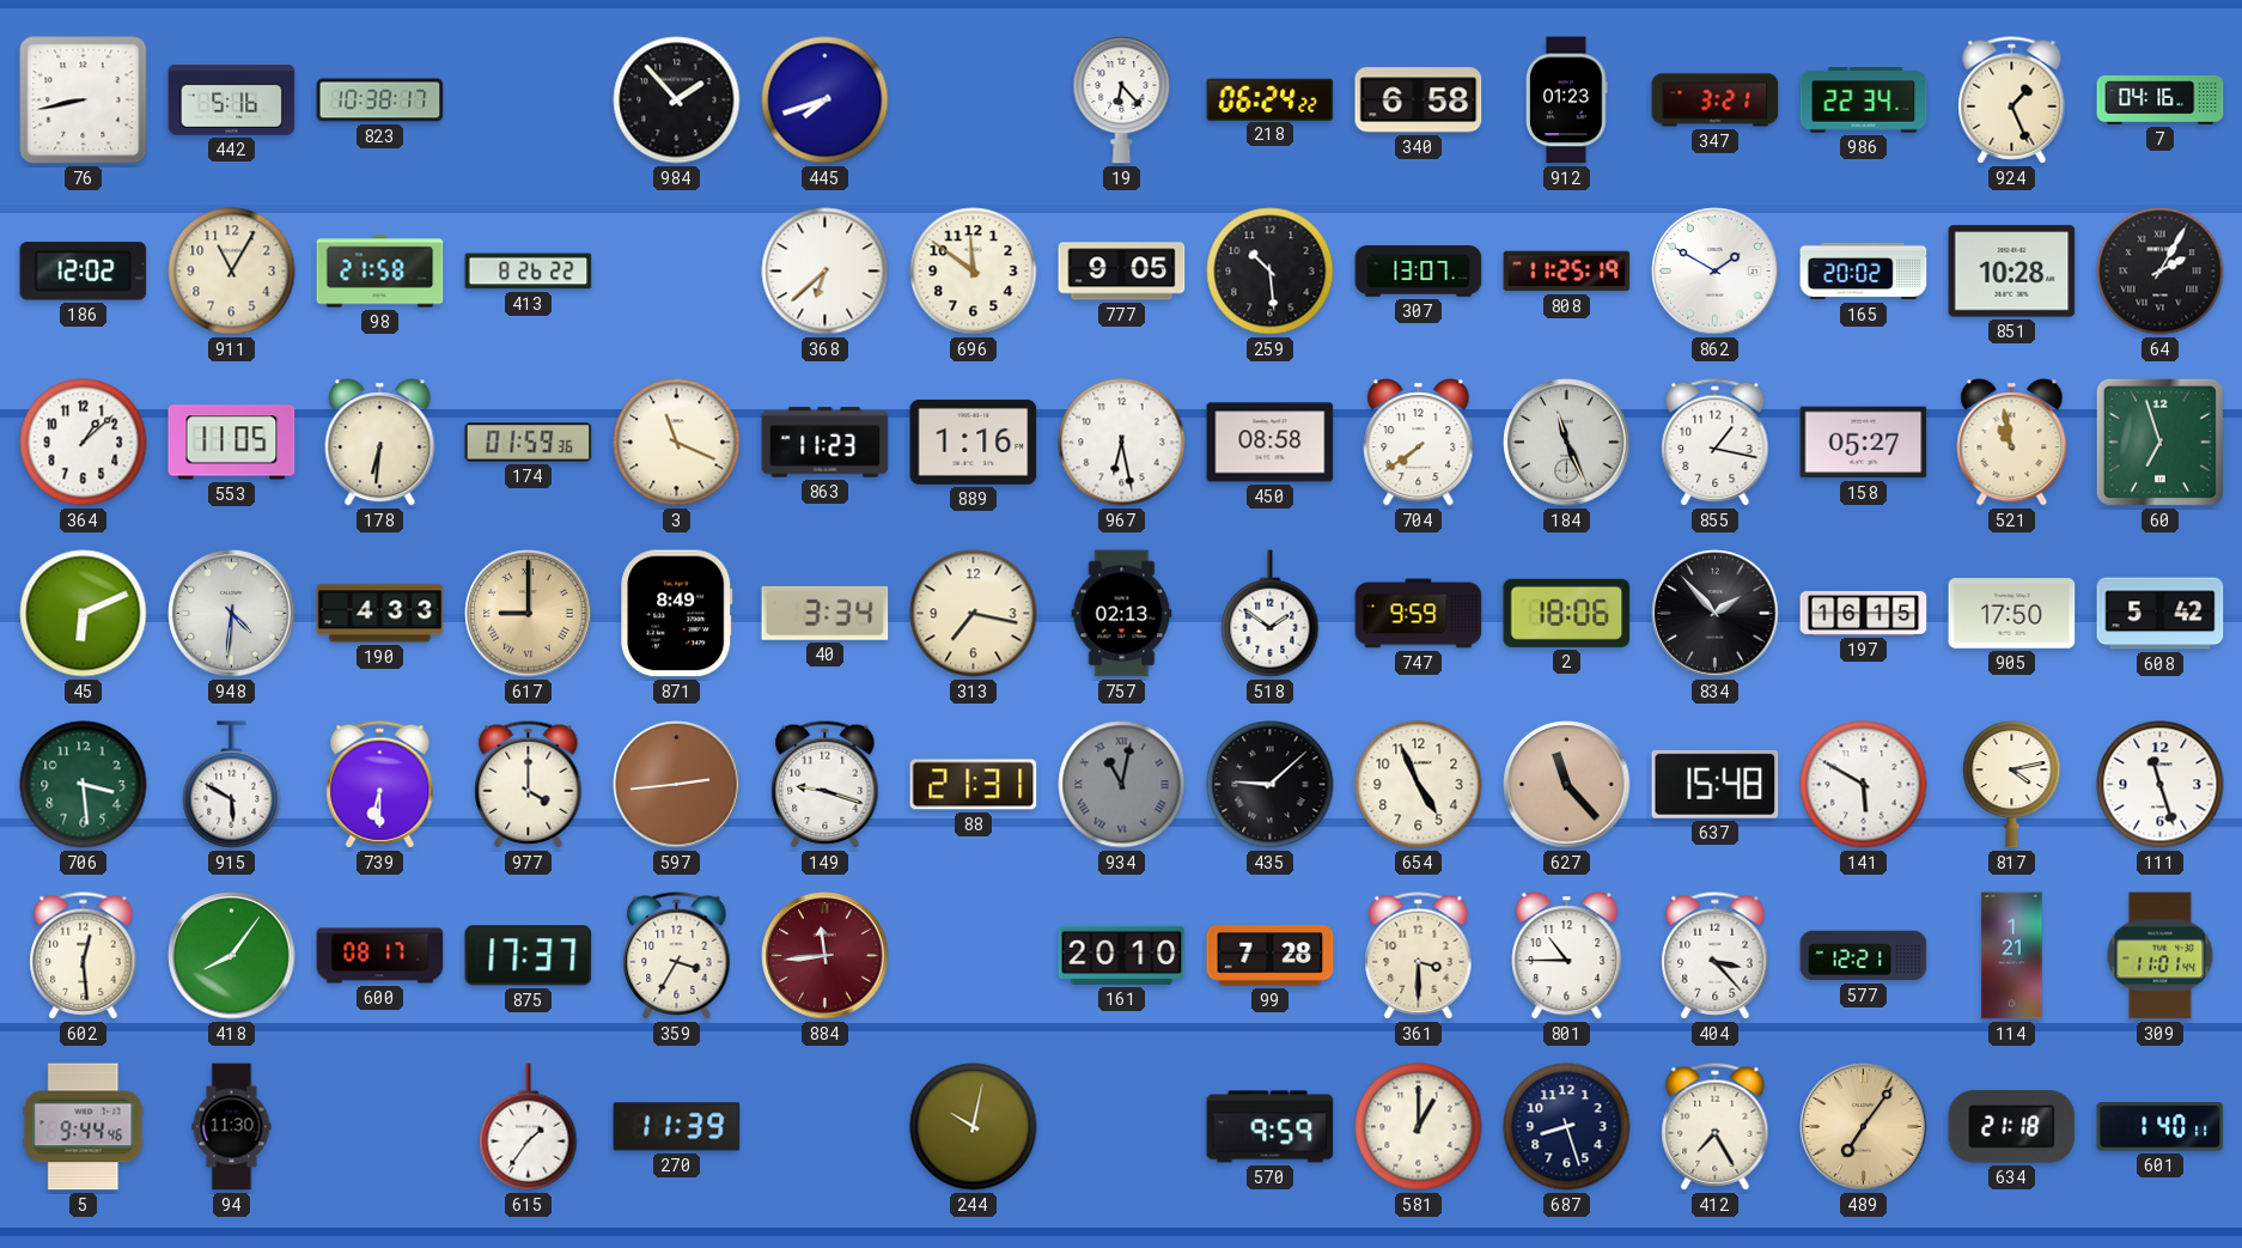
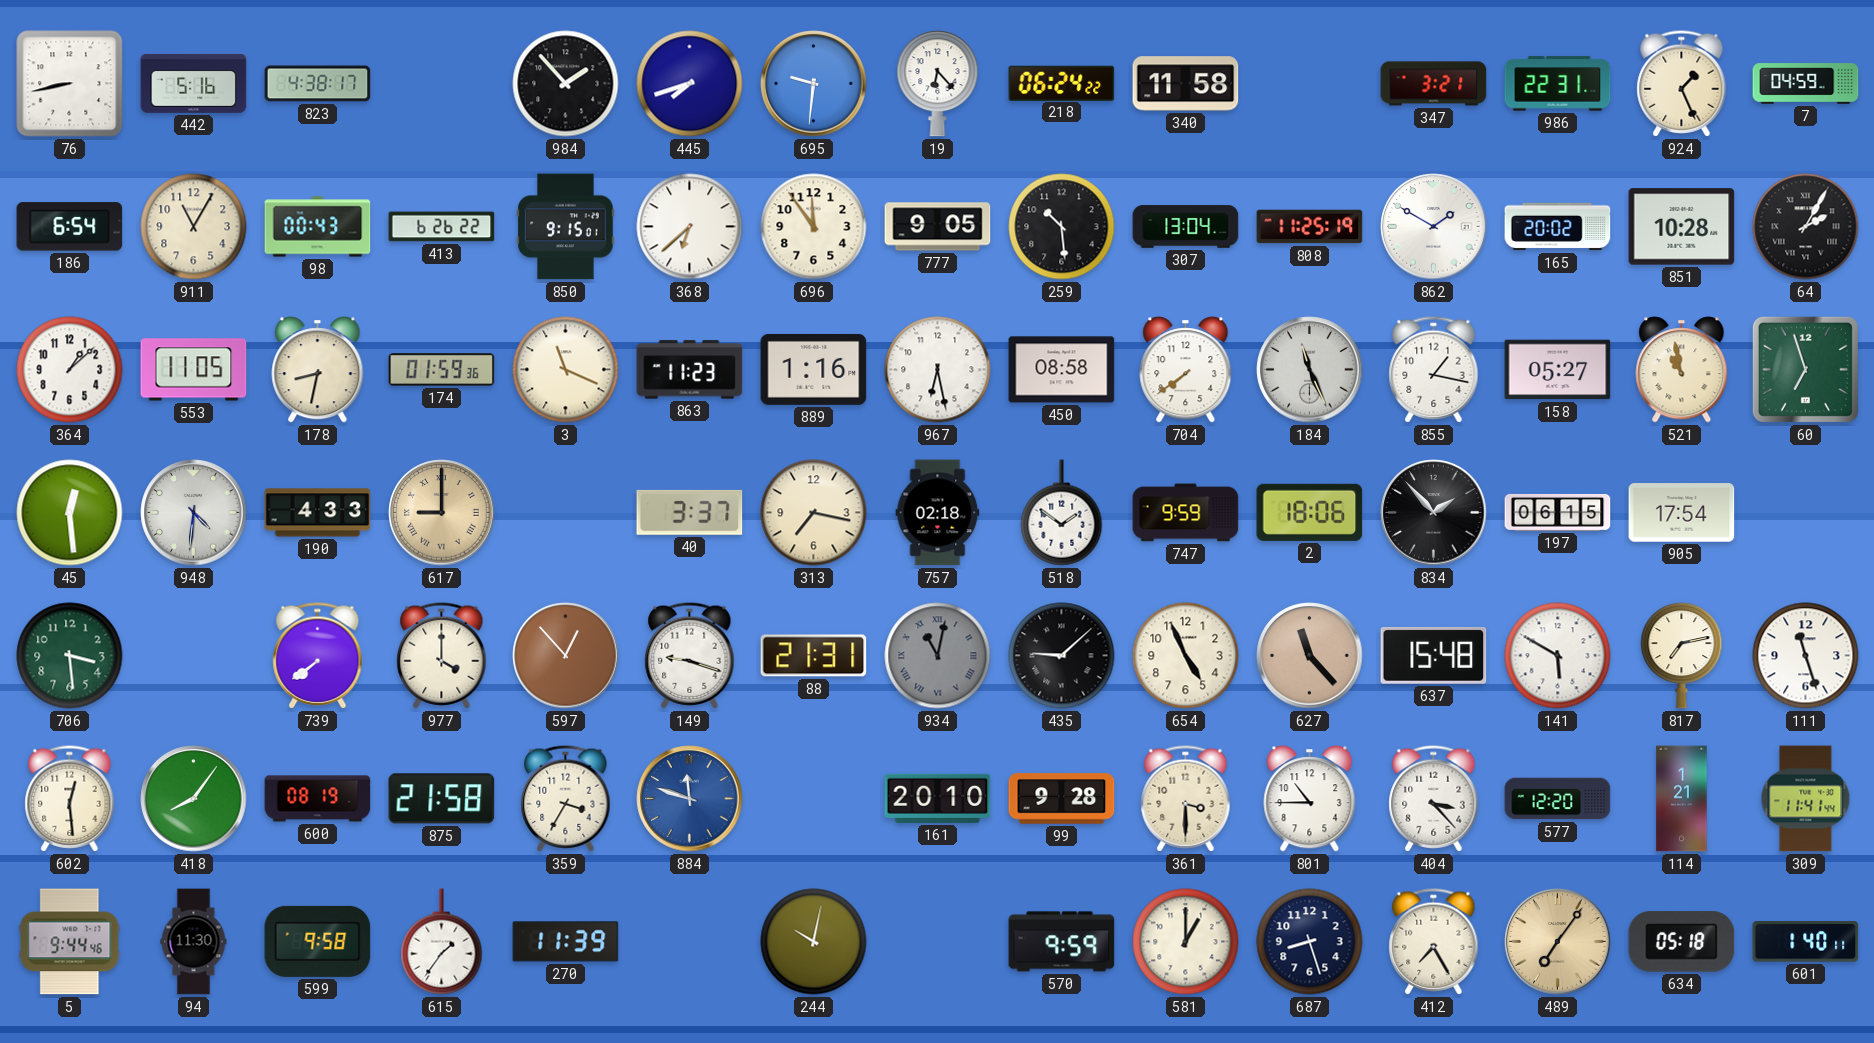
823: 10:38 -> 4:38 (318, 84)
695: none -> 9:31 (814, 84)
340: 6:58 -> 11:58 (1186, 84)
912: 01:23 -> none (1567, 101)
986: 22:34 -> 22:31 (1558, 84)
7: 04:16 -> 04:59 (1806, 84)
186: 12:02 -> 6:54 (70, 227)
98: 21:58 -> 00:43 (318, 227)
413: 8:26 -> 6:26 (442, 227)
850: none -> 9:15 (566, 227)
696: 11:51 -> 11:54 (814, 227)
307: 13:07 -> 13:04 (1186, 227)
178: 6:31 -> 8:32 (318, 370)
45: 6:11 -> 12:29 (70, 513)
871: 8:49 -> none (677, 614)
40: 3:34 -> 3:37 (690, 512)
757: 02:13 -> 02:18 (938, 513)
197: 16:15 -> 06:15 (1558, 512)
905: 17:50 -> 17:54 (1682, 513)
608: 5:42 -> none (2161, 614)
915: 5:50 -> none (232, 785)
739: 6:30 -> 7:39 (318, 656)
597: 2:44 -> 12:53 (566, 656)
817: 4:13 -> 7:13 (1682, 656)
600: 08:17 -> 08:19 (318, 799)
875: 17:37 -> 21:58 (442, 799)
884: 11:44 -> 11:48 (690, 799)
884 dial: burgundy -> blue (690, 799)
99: 7:28 -> 9:28 (1062, 799)
577: 12:21 -> 12:20 (1558, 799)
309: 11:01 -> 11:41 (1806, 799)
599: none -> 9:58 (318, 941)
634: 21:18 -> 05:18 (1682, 942)
